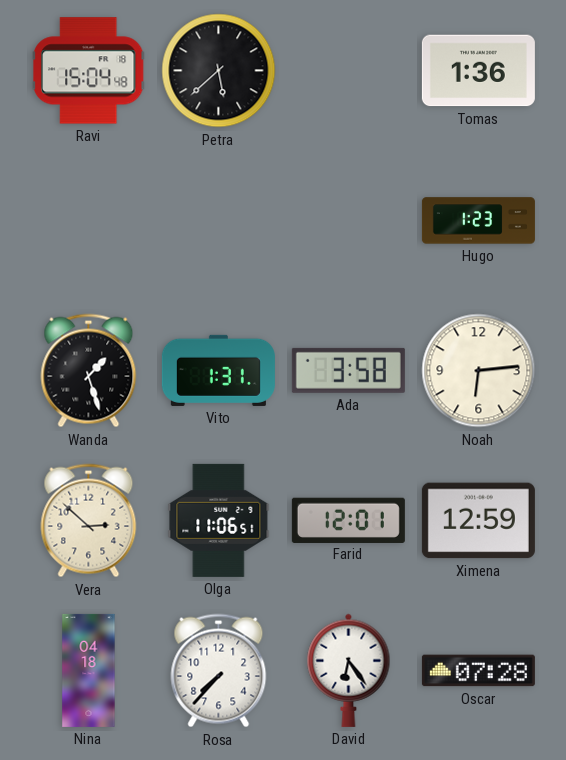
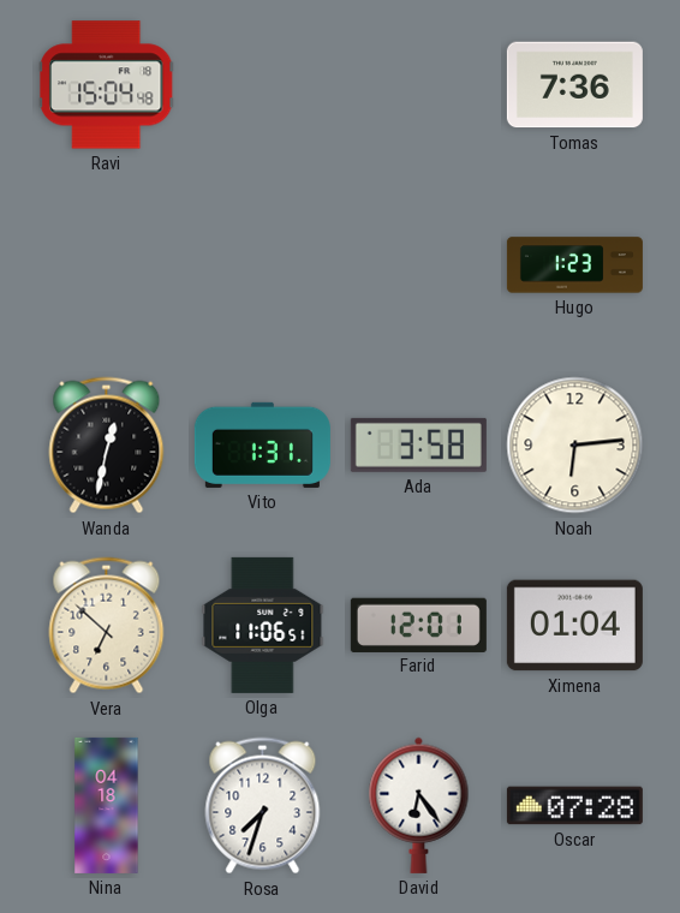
Petra: 5:38 -> none (219, 71)
Tomas: 1:36 -> 7:36 (574, 85)
Wanda: 1:27 -> 12:32 (107, 446)
Vera: 2:52 -> 6:52 (107, 626)
Ximena: 12:59 -> 01:04 (574, 626)
Rosa: 7:37 -> 7:33 (263, 806)
